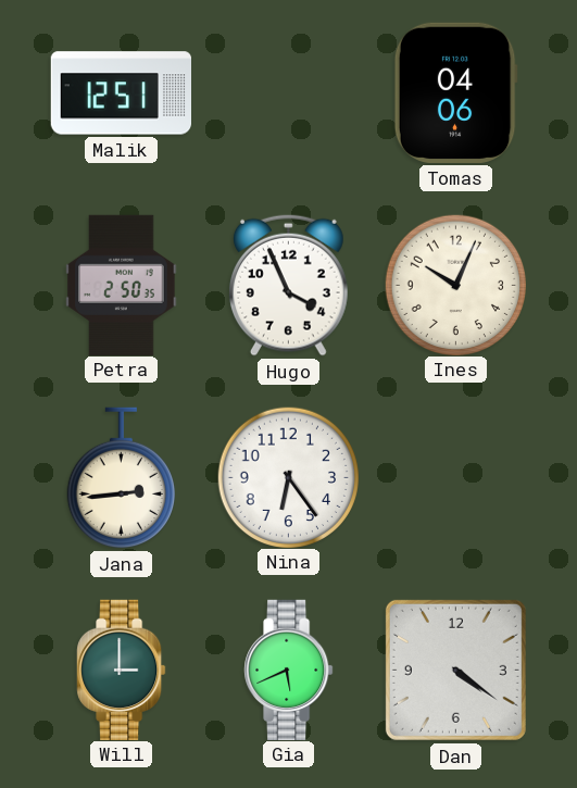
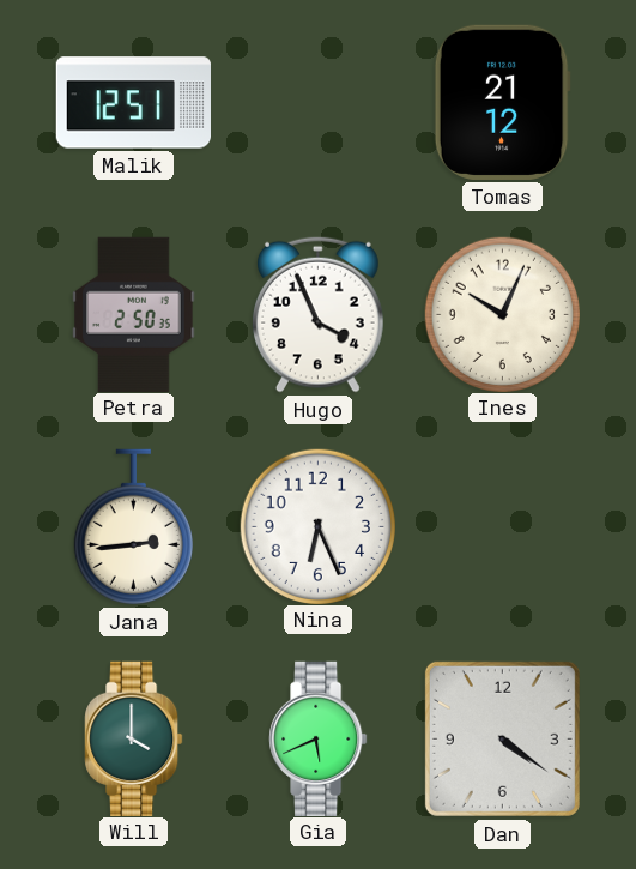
Tomas: 04:06 -> 21:12 (502, 102)
Nina: 6:24 -> 6:26 (317, 526)
Will: 3:00 -> 4:00 (134, 738)
